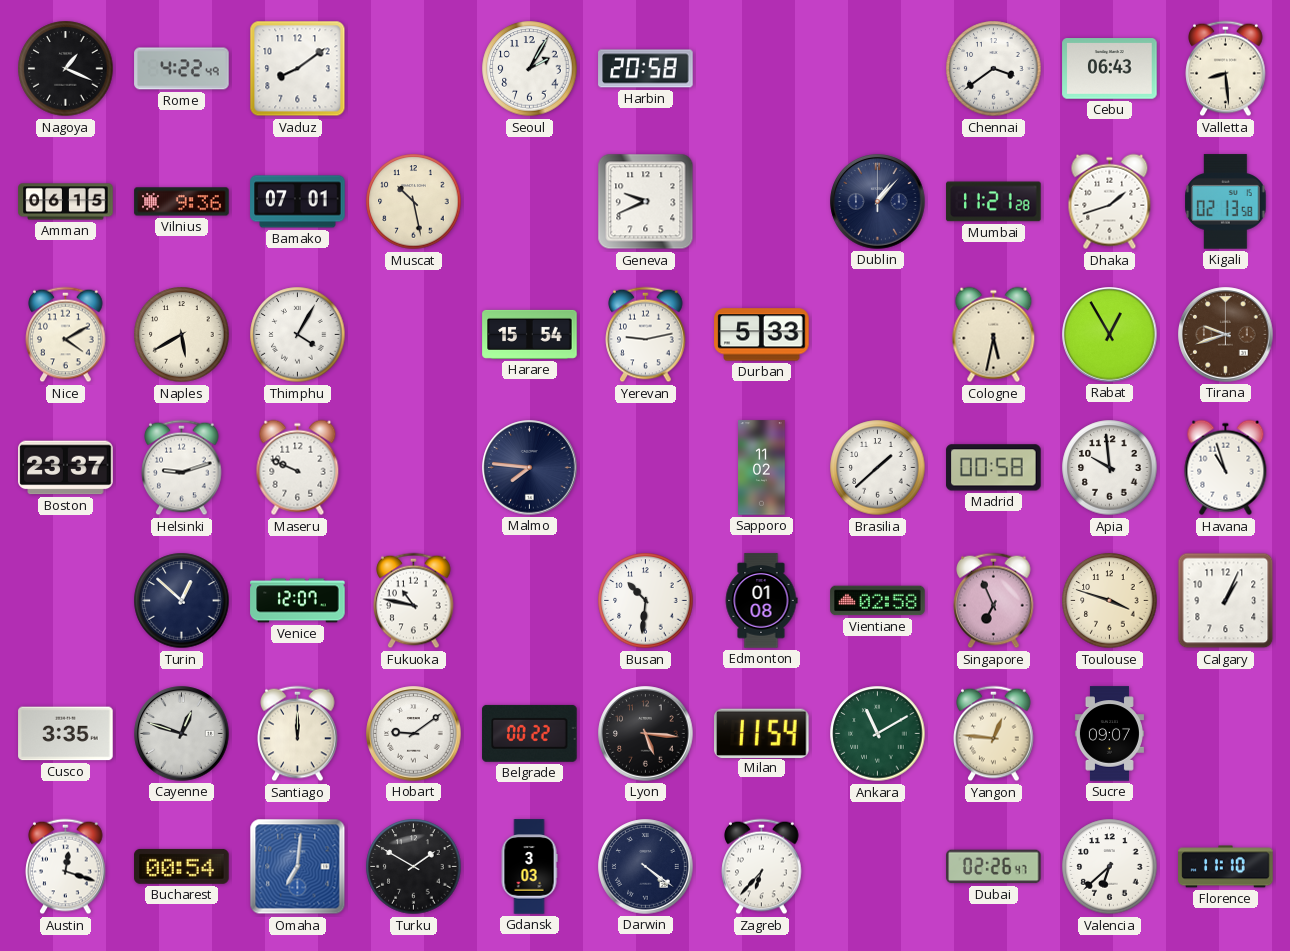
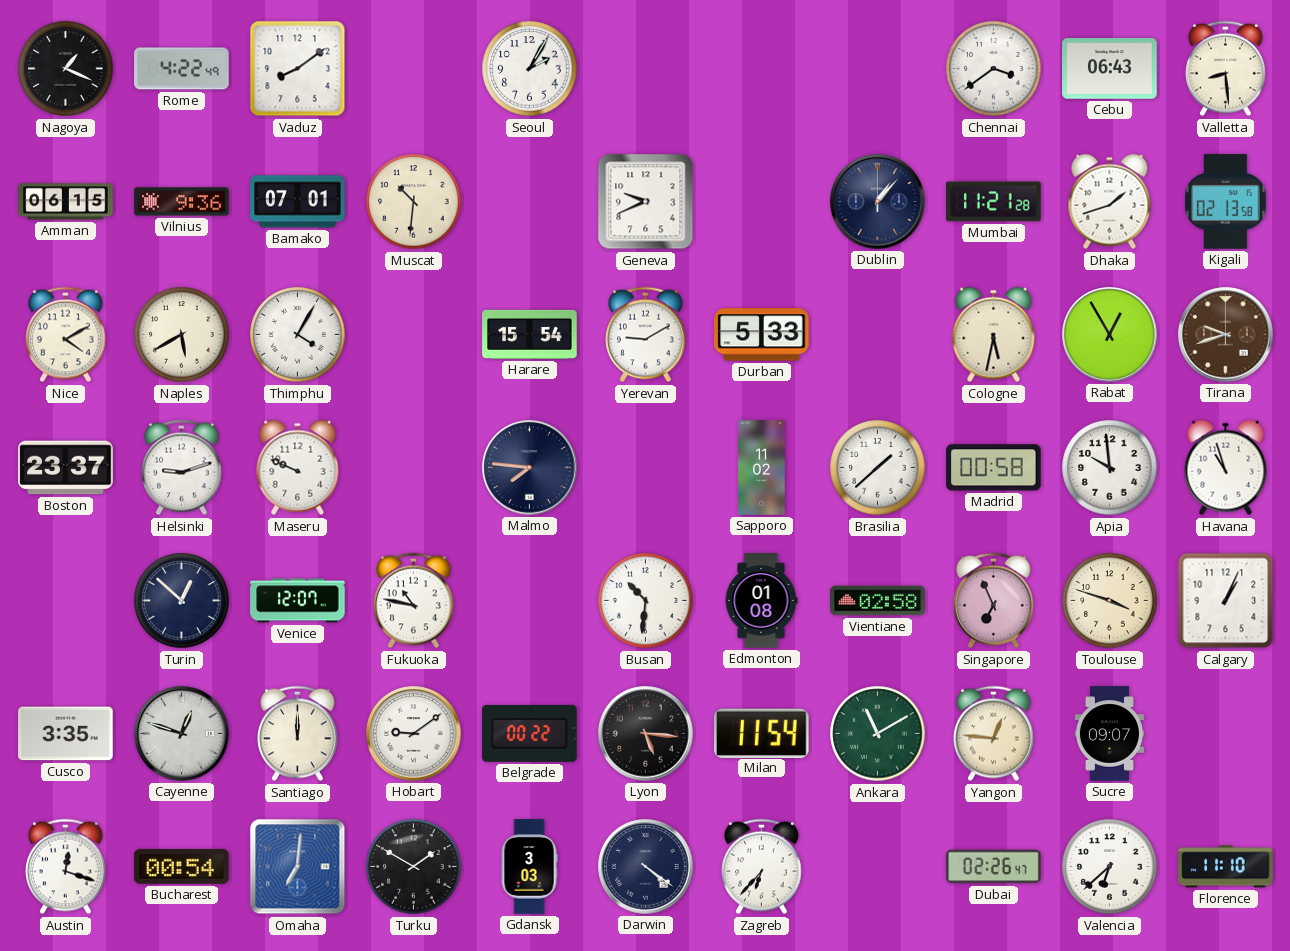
Harbin: 20:58 -> none (646, 69)
Muscat: 10:28 -> 10:31 (414, 202)
Yerevan: 9:13 -> 9:10 (646, 335)
